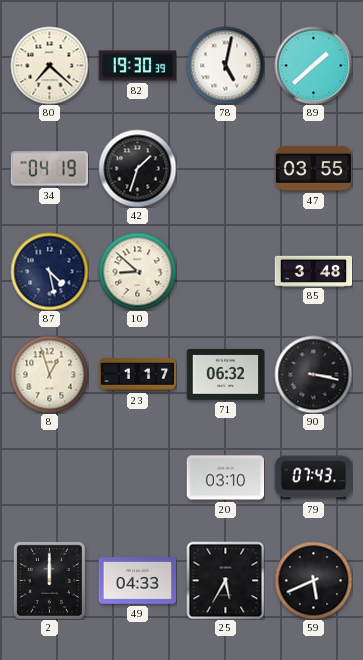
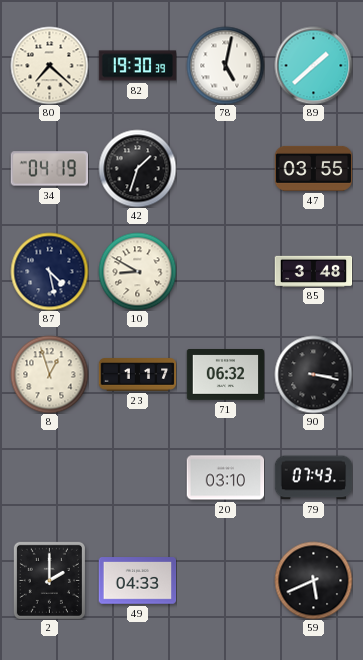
10: 8:52 -> 8:50 (137, 271)
2: 12:00 -> 2:00 (49, 580)
25: 5:35 -> none (225, 580)
